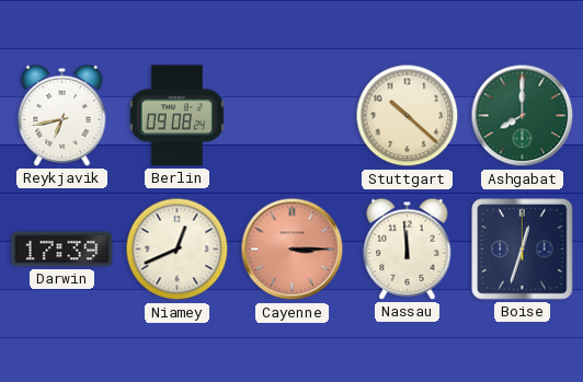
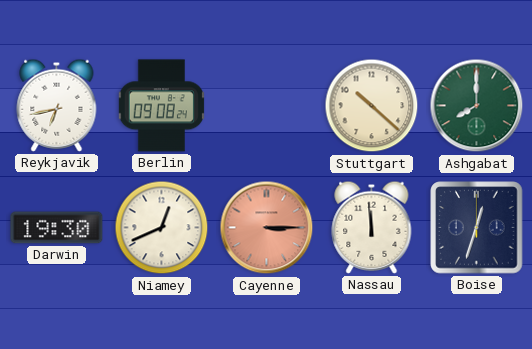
Darwin: 17:39 -> 19:30 (57, 228)
